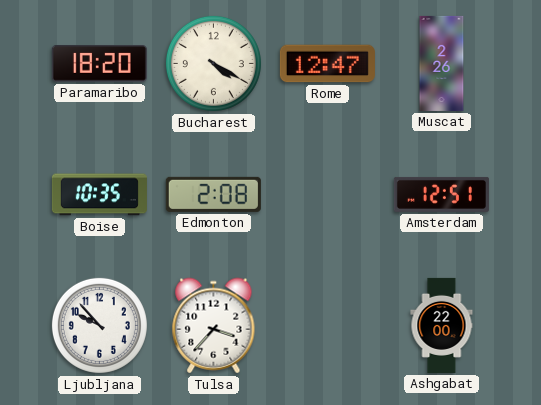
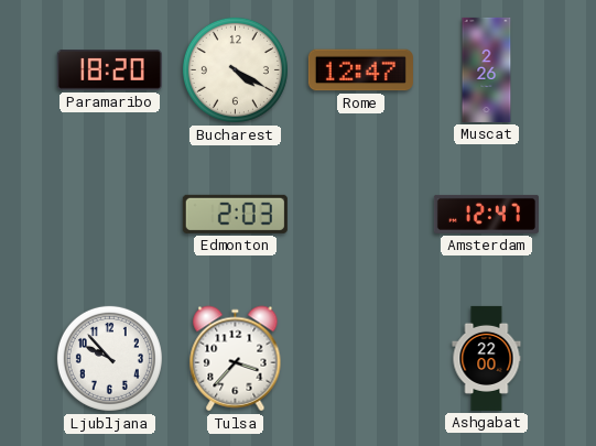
Boise: 10:35 -> none (99, 195)
Edmonton: 2:08 -> 2:03 (235, 214)
Amsterdam: 12:51 -> 12:47 (486, 214)
